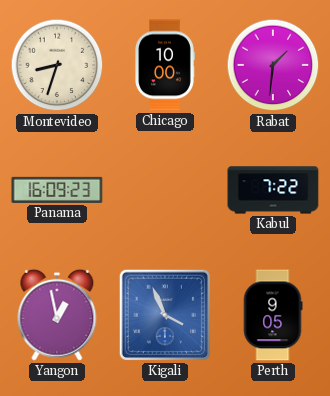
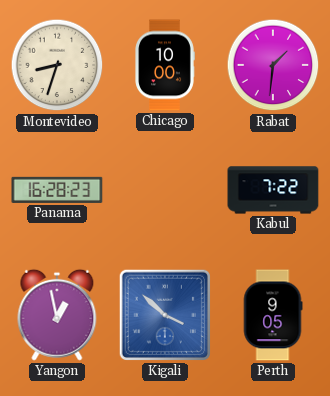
Panama: 16:09 -> 16:28 (57, 190)
Kigali: 3:56 -> 3:52 (165, 315)
